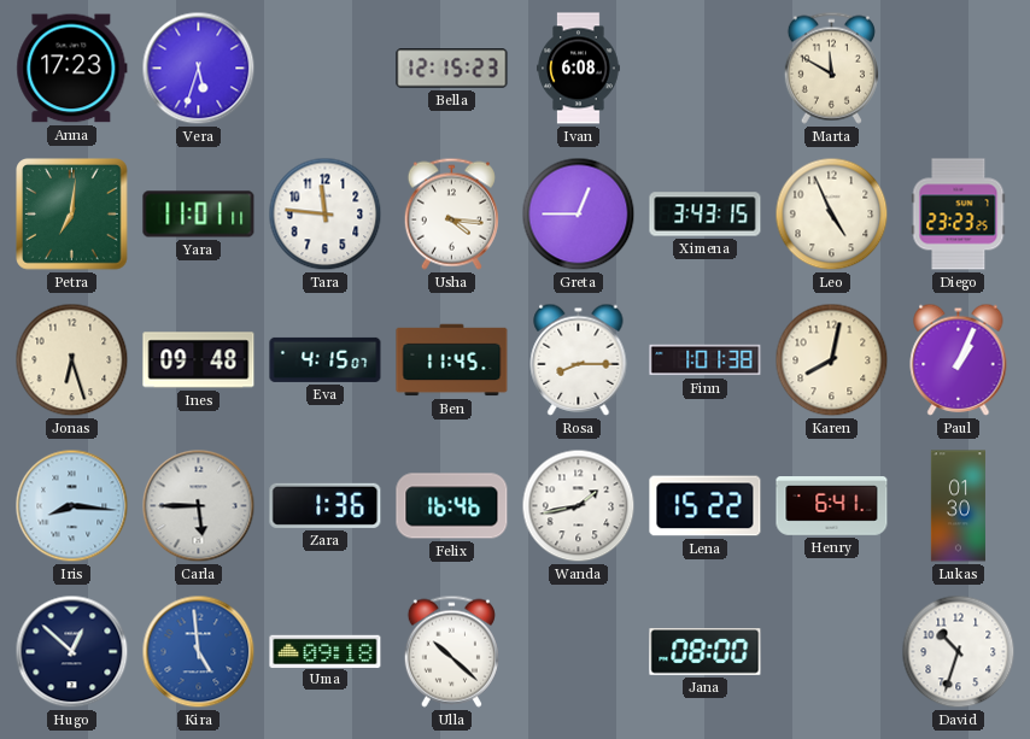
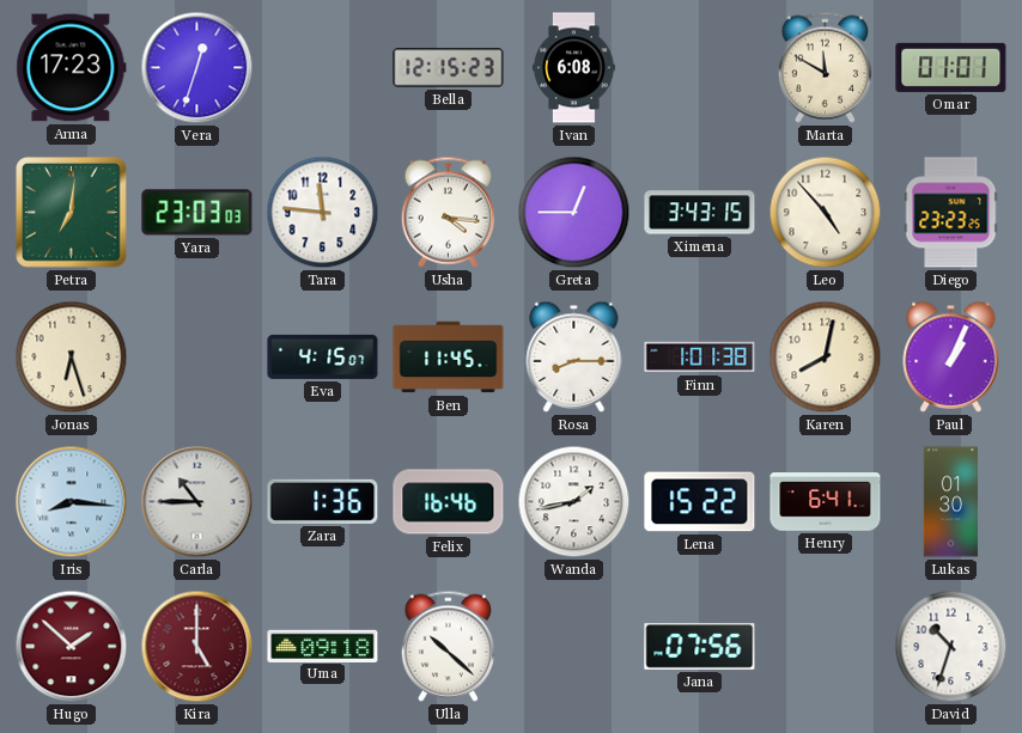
Vera: 5:33 -> 12:33 (197, 68)
Omar: none -> 01:01 (951, 67)
Yara: 11:01 -> 23:03 (197, 213)
Leo: 4:56 -> 4:53 (826, 213)
Ines: 09:48 -> none (199, 360)
Carla: 5:45 -> 10:45 (197, 502)
Hugo: 12:52 -> 1:52 (72, 647)
Hugo dial: navy -> burgundy (72, 647)
Kira: 4:59 -> 5:00 (197, 647)
Kira dial: blue -> burgundy (197, 647)
Jana: 08:00 -> 07:56 (700, 647)
